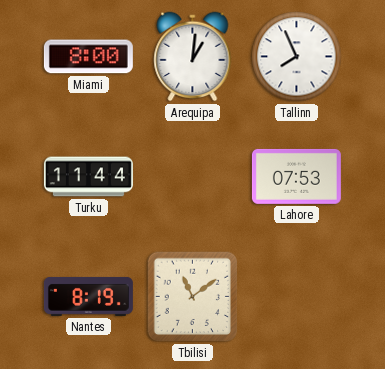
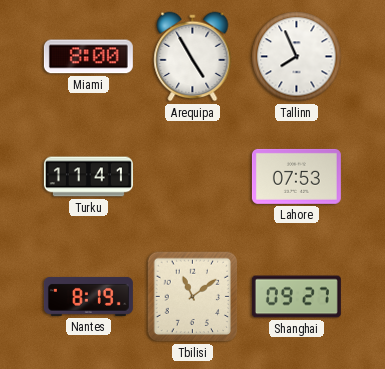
Arequipa: 1:01 -> 4:55 (193, 57)
Turku: 11:44 -> 11:41 (88, 177)
Shanghai: none -> 09:27 (296, 297)
